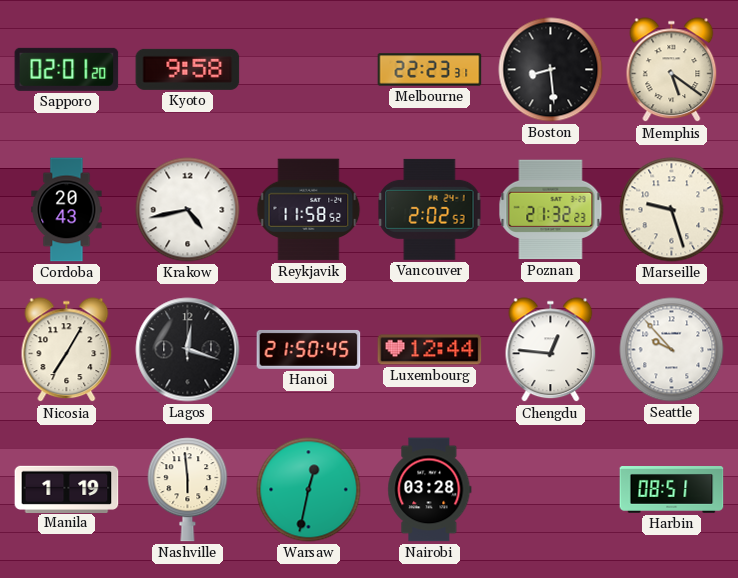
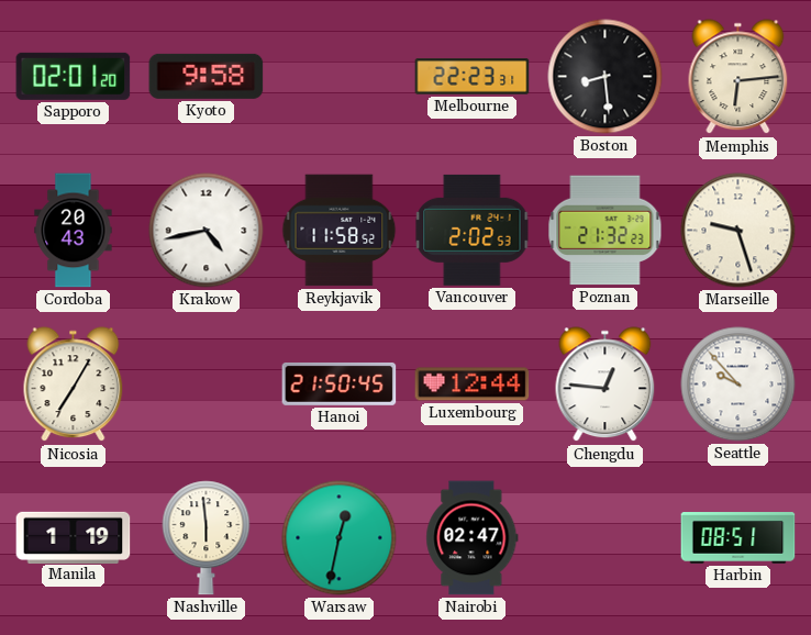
Memphis: 5:21 -> 6:14 (738, 77)
Lagos: 12:18 -> none (188, 350)
Nairobi: 03:28 -> 02:47 (473, 538)
